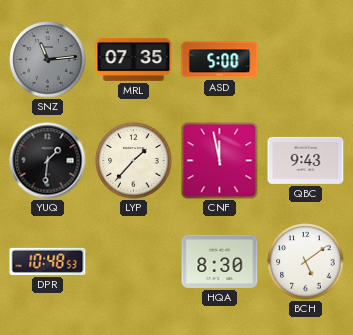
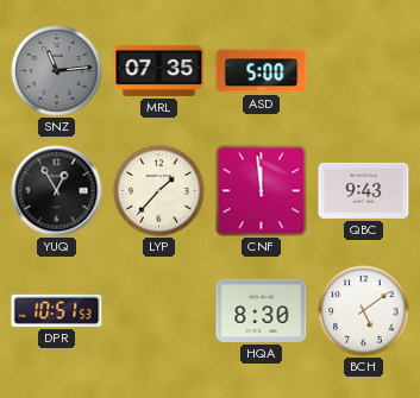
YUQ: 1:31 -> 12:55 (57, 191)
CNF: 11:58 -> 11:59 (262, 191)
DPR: 10:48 -> 10:51 (57, 310)
